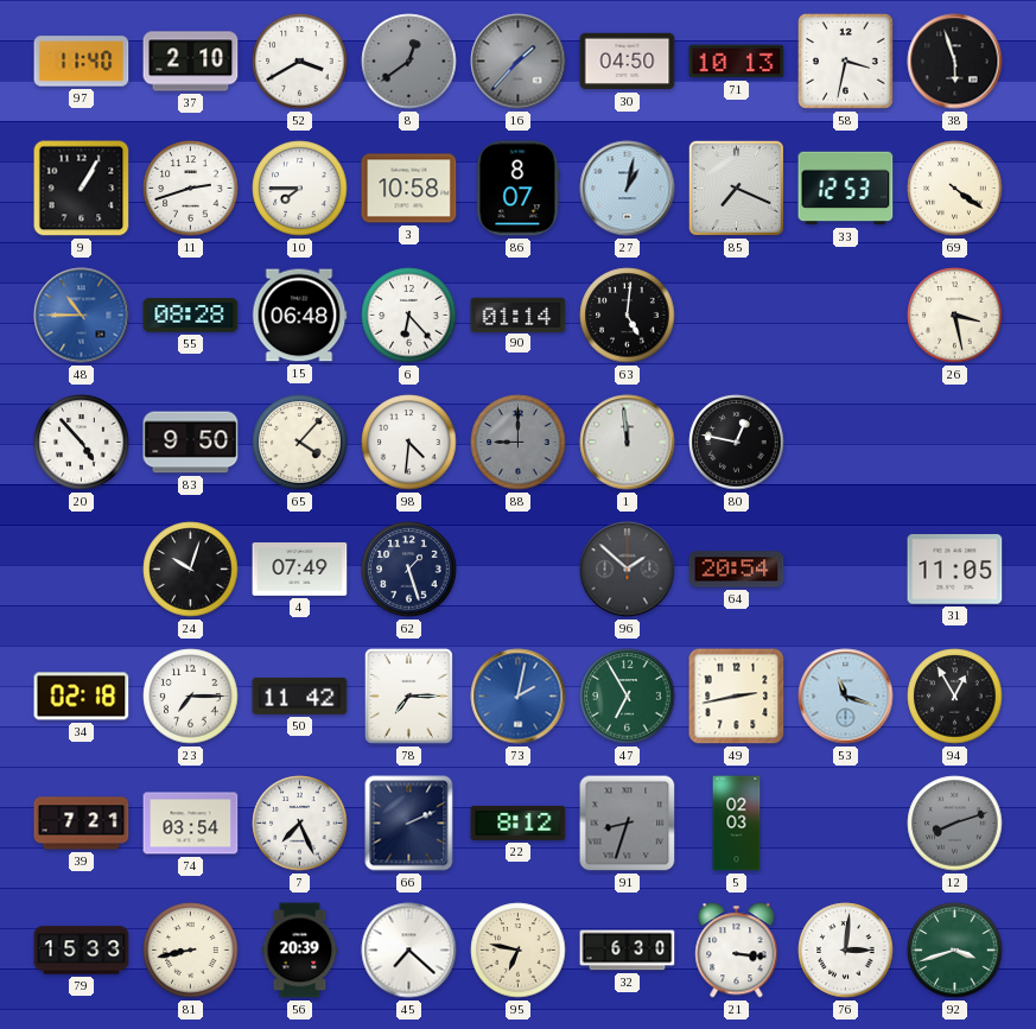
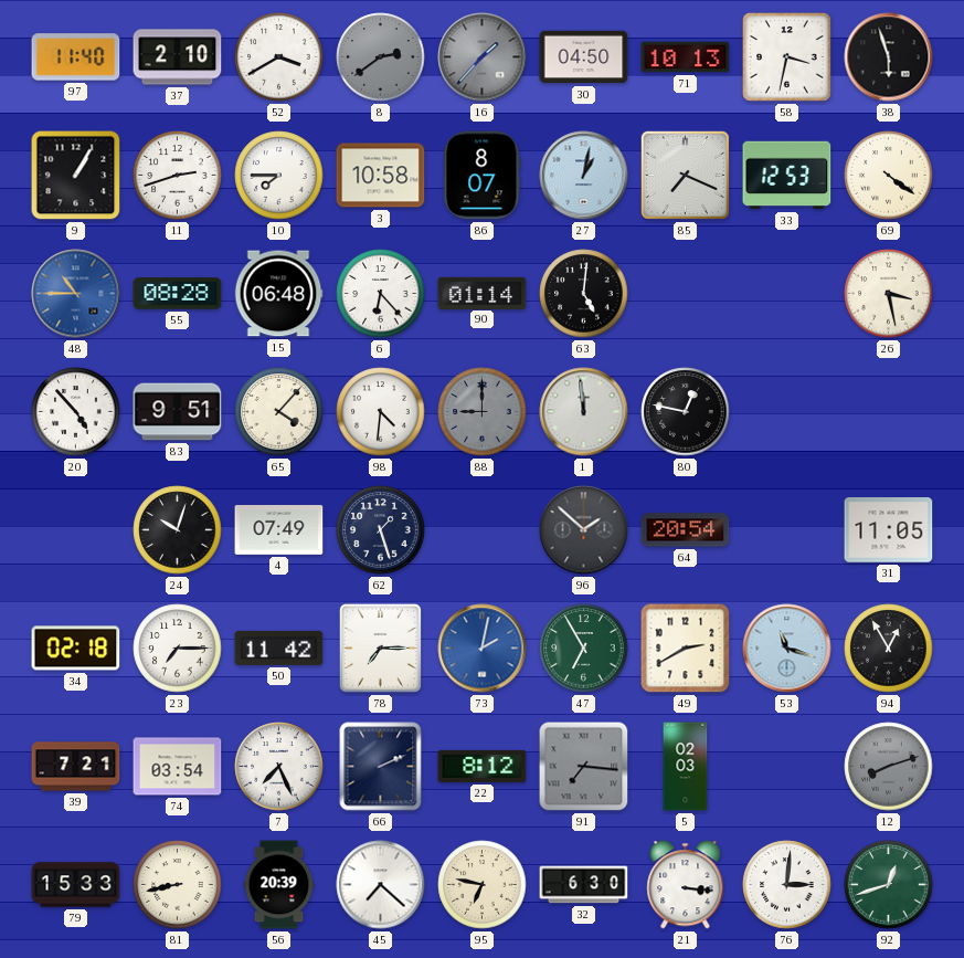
8: 12:39 -> 2:39 (381, 57)
83: 9:50 -> 9:51 (178, 412)
49: 2:43 -> 2:40 (686, 649)
91: 8:33 -> 7:16 (584, 767)
92: 3:42 -> 12:42 (889, 885)
